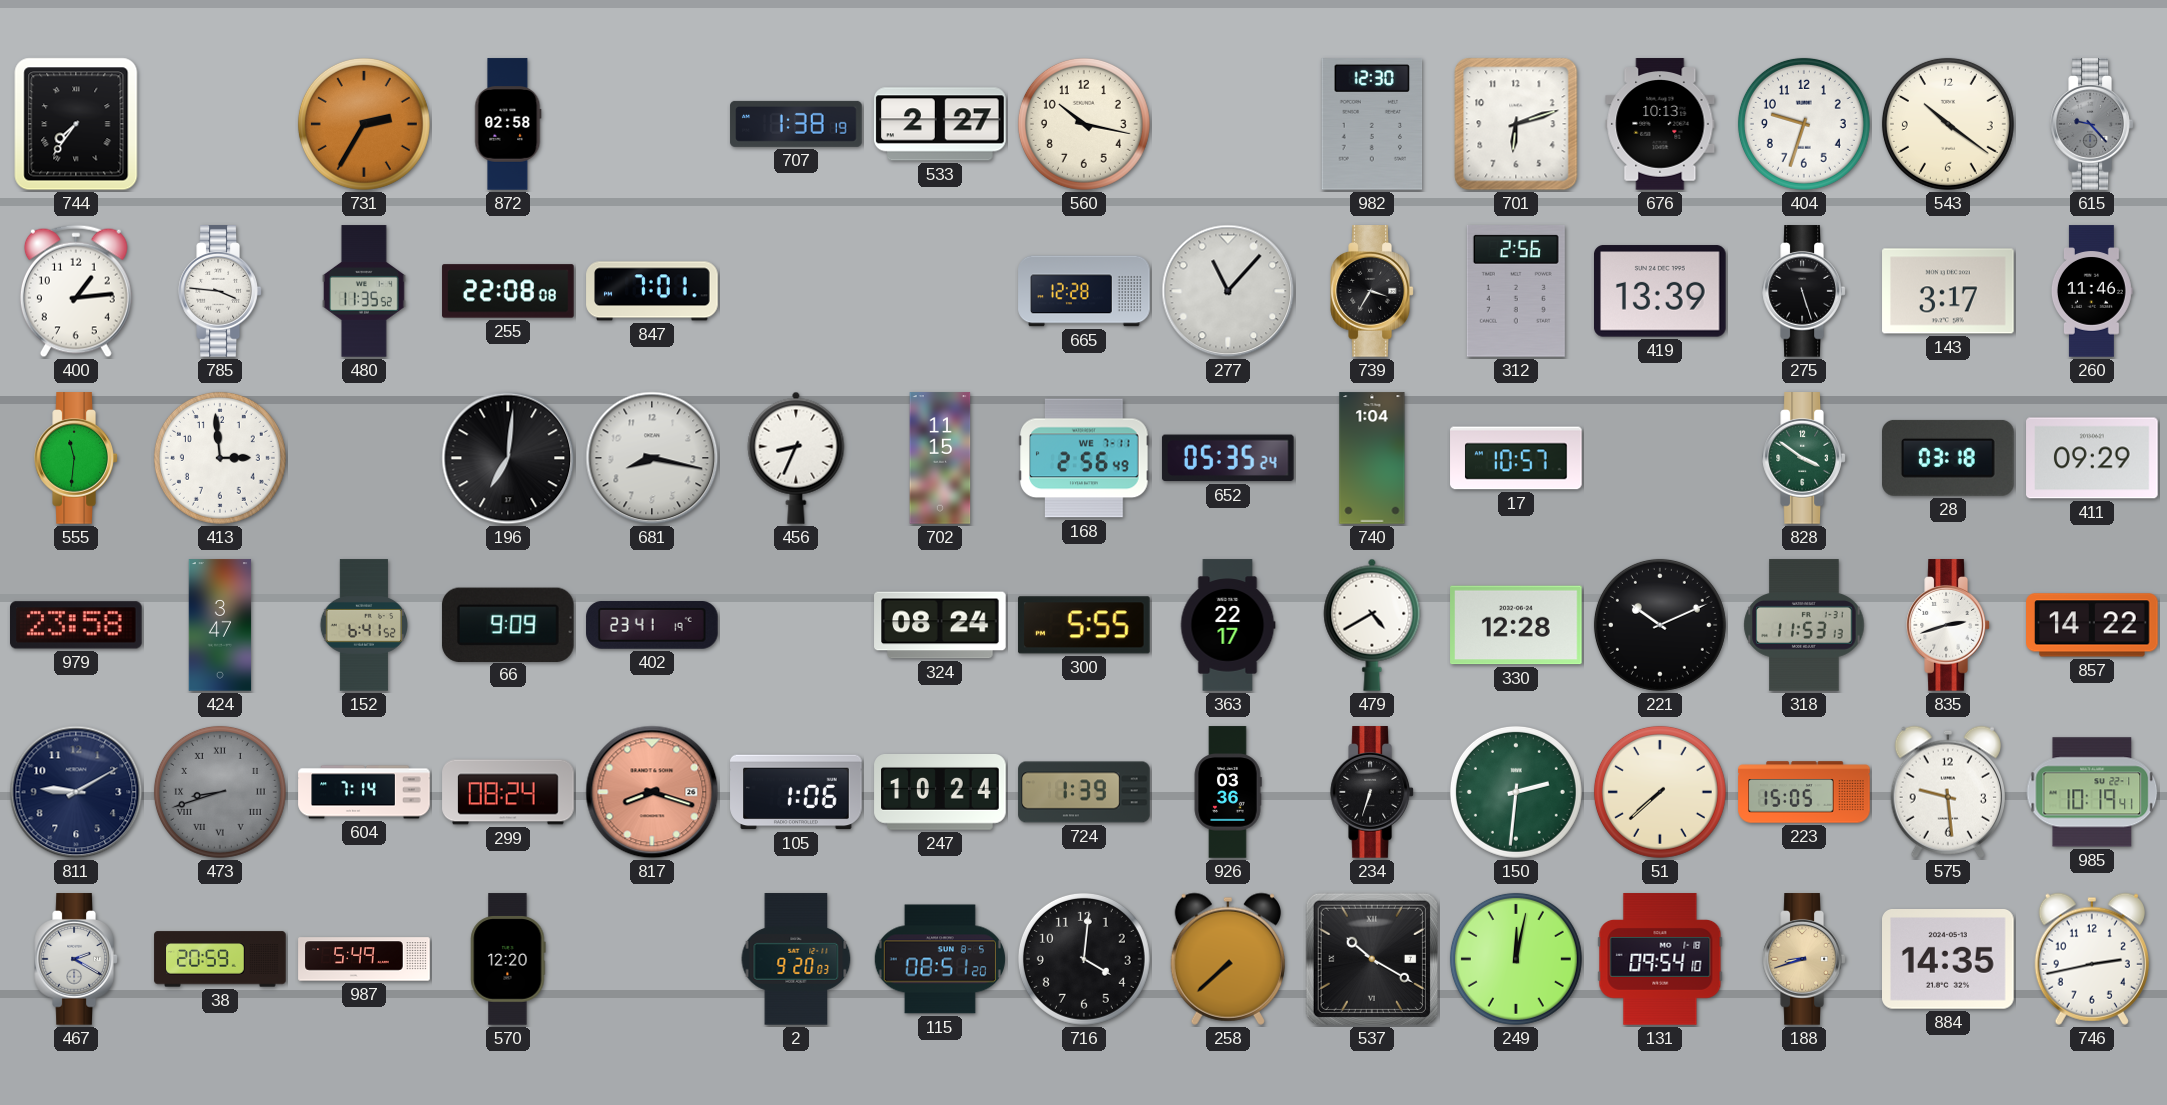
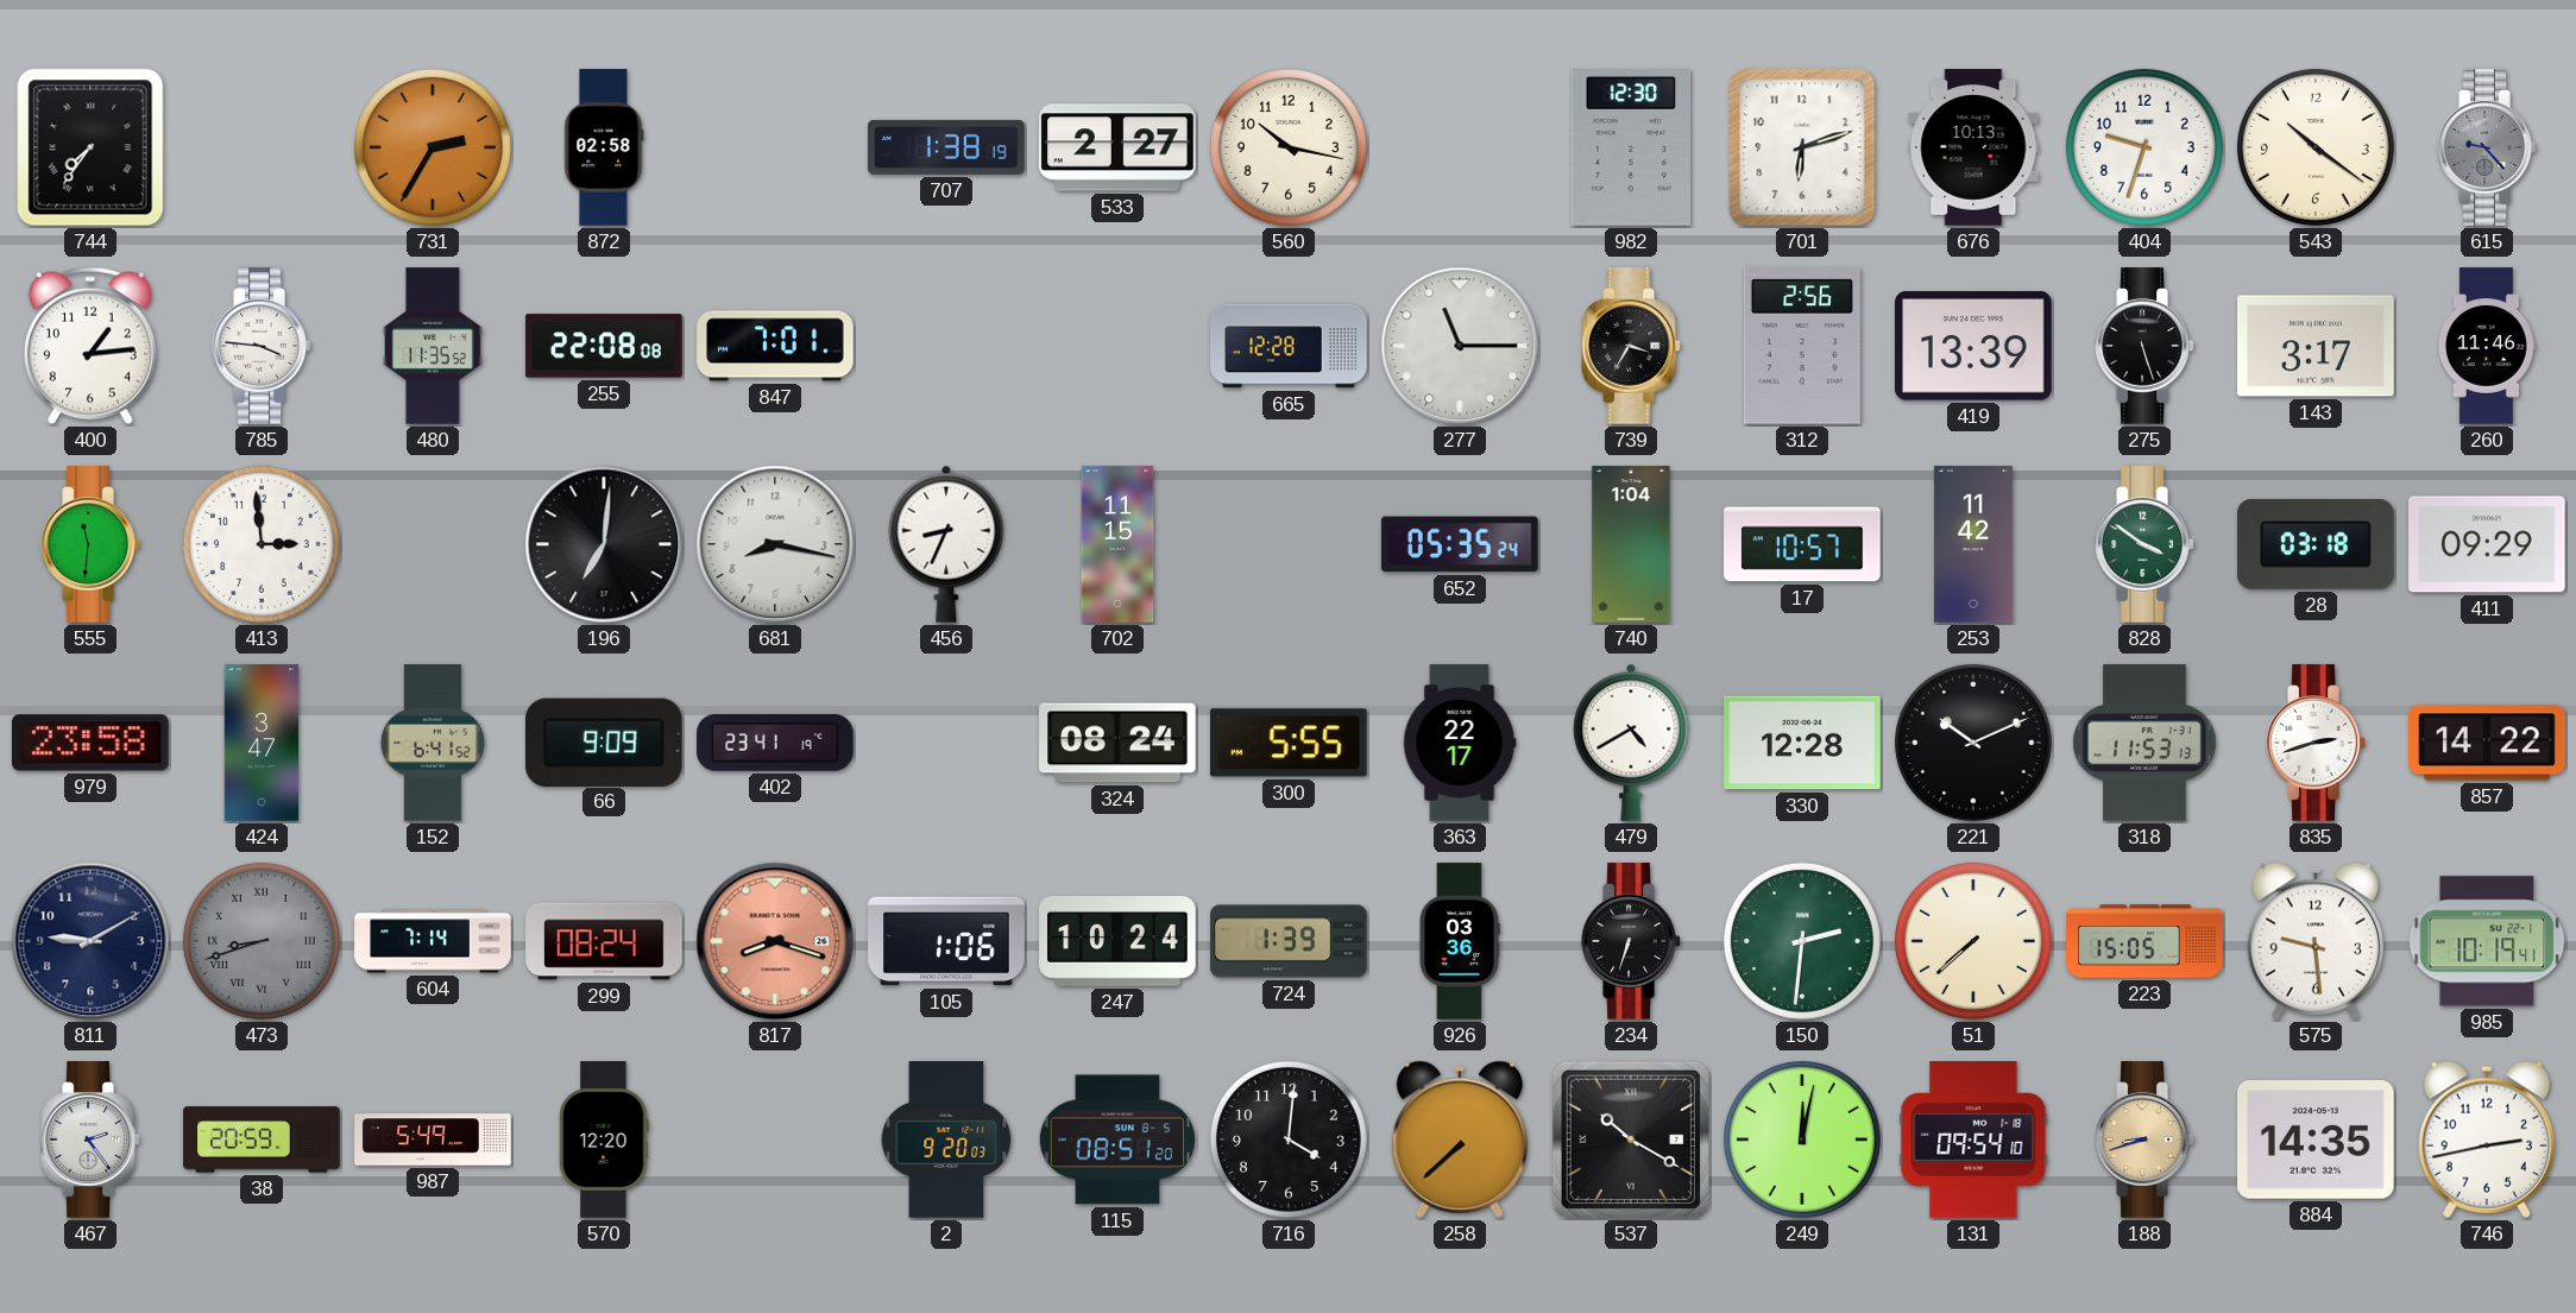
277: 11:07 -> 11:15 (1460, 346)
168: 2:56 -> none (1084, 458)
253: none -> 11:42 (1973, 544)
467: 2:20 -> 2:24 (90, 1140)
